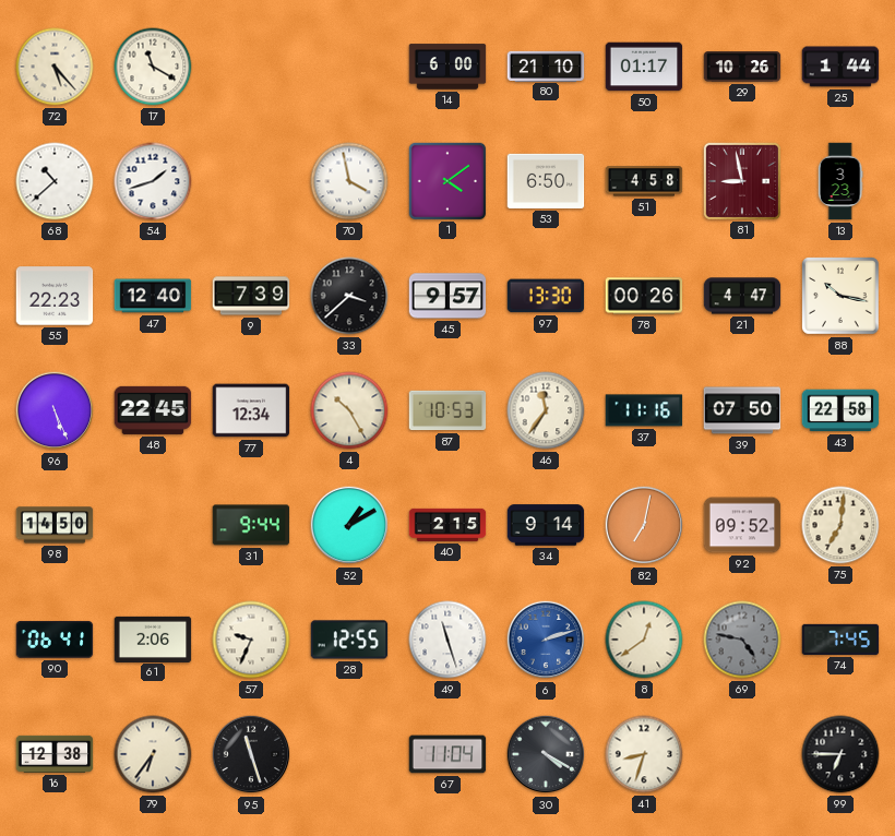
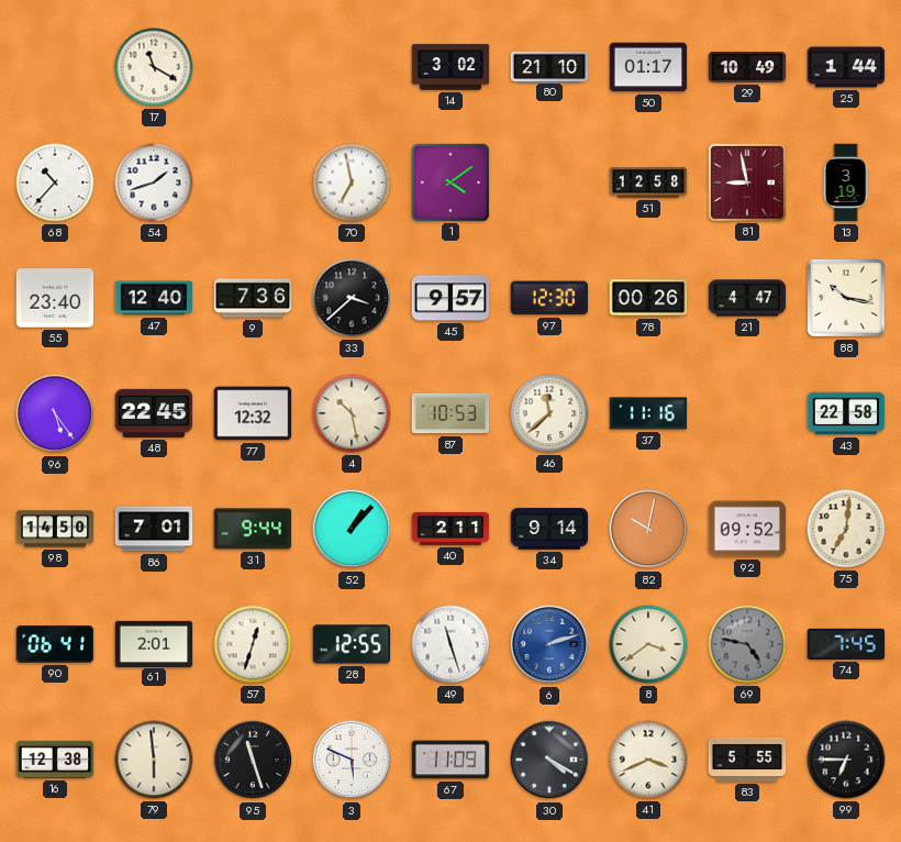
72: 5:23 -> none (55, 67)
14: 6:00 -> 3:02 (451, 67)
29: 10:26 -> 10:49 (747, 67)
68: 10:38 -> 10:37 (55, 182)
70: 3:58 -> 6:58 (352, 182)
53: 6:50 -> none (546, 181)
51: 4:58 -> 12:58 (648, 182)
13: 3:23 -> 3:19 (846, 182)
55: 22:23 -> 23:40 (55, 298)
9: 7:39 -> 7:36 (253, 298)
97: 13:30 -> 12:30 (549, 298)
96: 5:26 -> 5:24 (55, 413)
77: 12:34 -> 12:32 (253, 413)
4: 10:25 -> 10:28 (352, 413)
46: 11:36 -> 11:38 (549, 413)
39: 07:50 -> none (742, 410)
86: none -> 7:01 (154, 529)
52: 1:10 -> 1:07 (352, 529)
40: 2:15 -> 2:11 (451, 529)
82: 7:02 -> 10:02 (648, 529)
61: 2:06 -> 2:01 (154, 643)
57: 9:34 -> 12:33 (253, 644)
8: 12:39 -> 3:39 (648, 644)
79: 6:36 -> 5:59 (154, 760)
3: none -> 5:49 (352, 760)
67: 11:04 -> 11:09 (451, 760)
41: 8:33 -> 3:41 (648, 760)
83: none -> 5:55 (747, 760)
